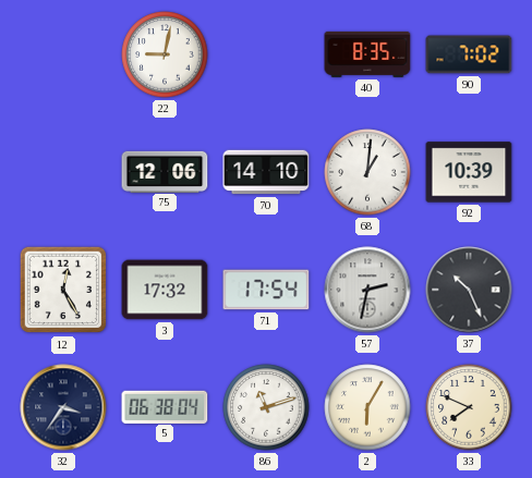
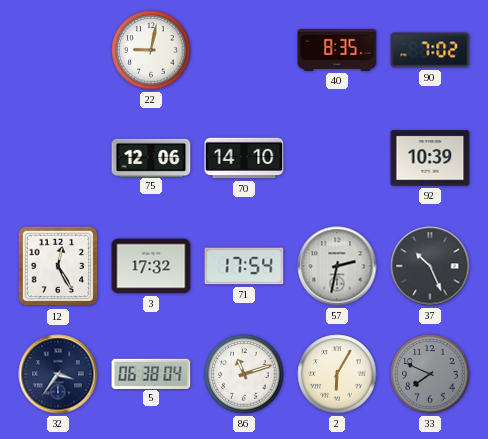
68: 1:01 -> none (367, 172)
33 dial: cream -> grey (430, 374)
